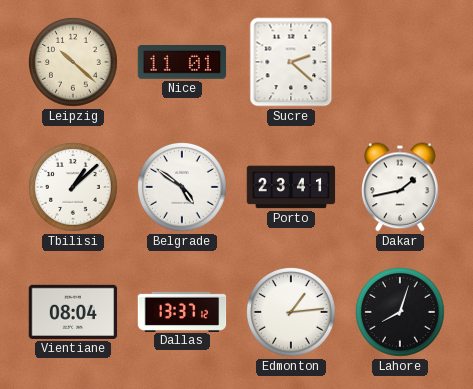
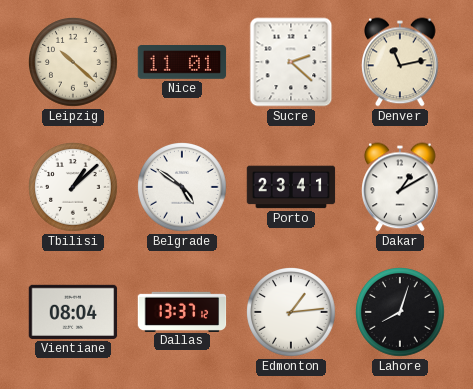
Denver: none -> 11:13 (400, 62)
Dakar: 1:43 -> 1:10 (400, 187)
